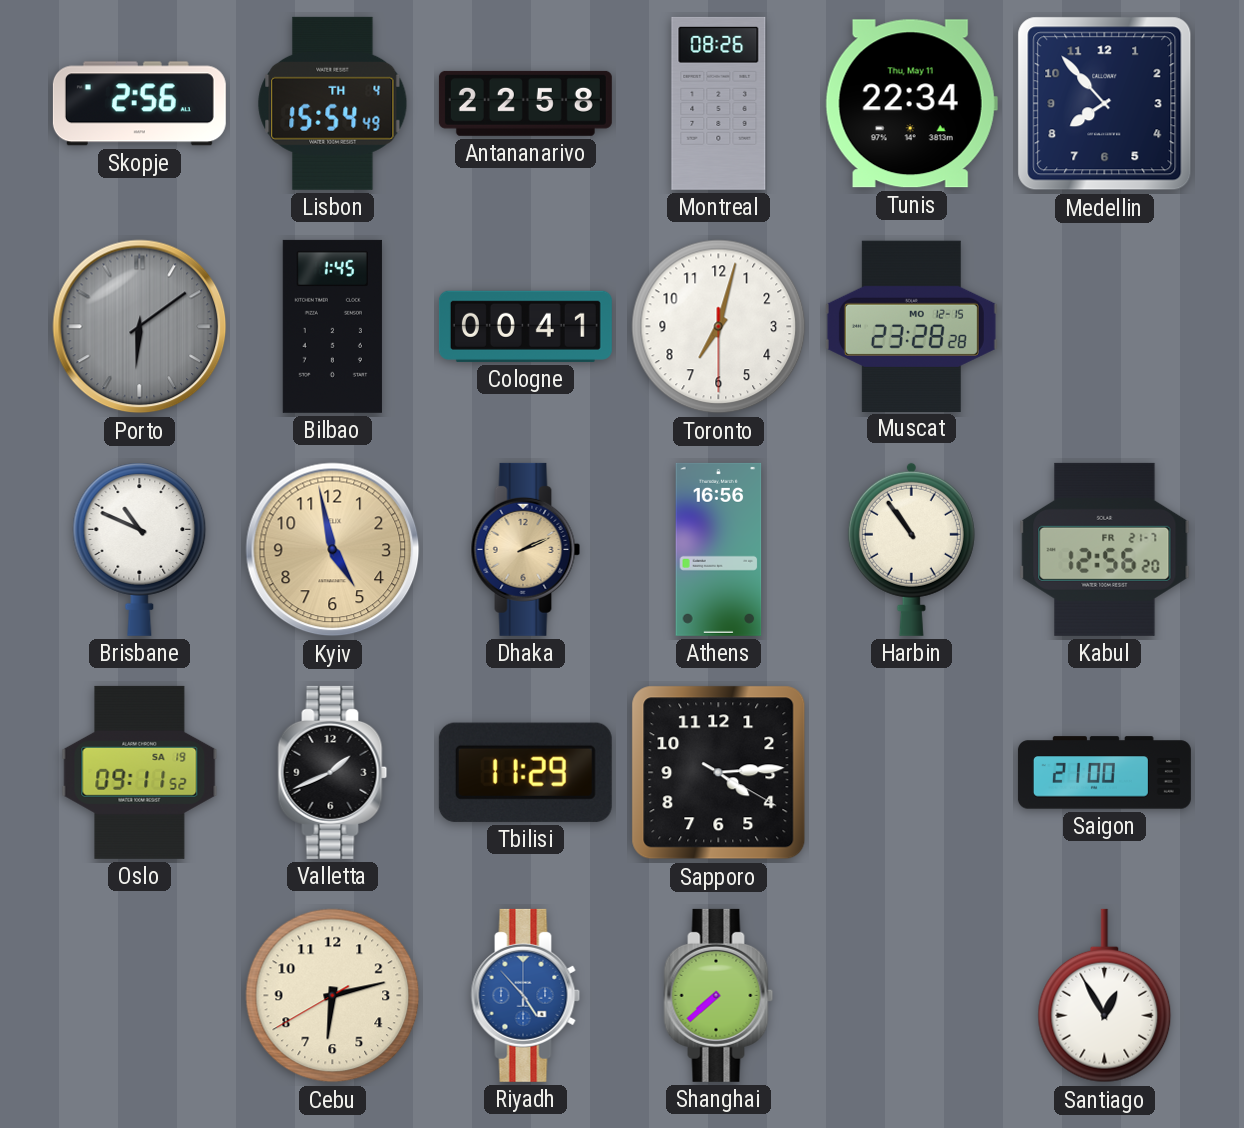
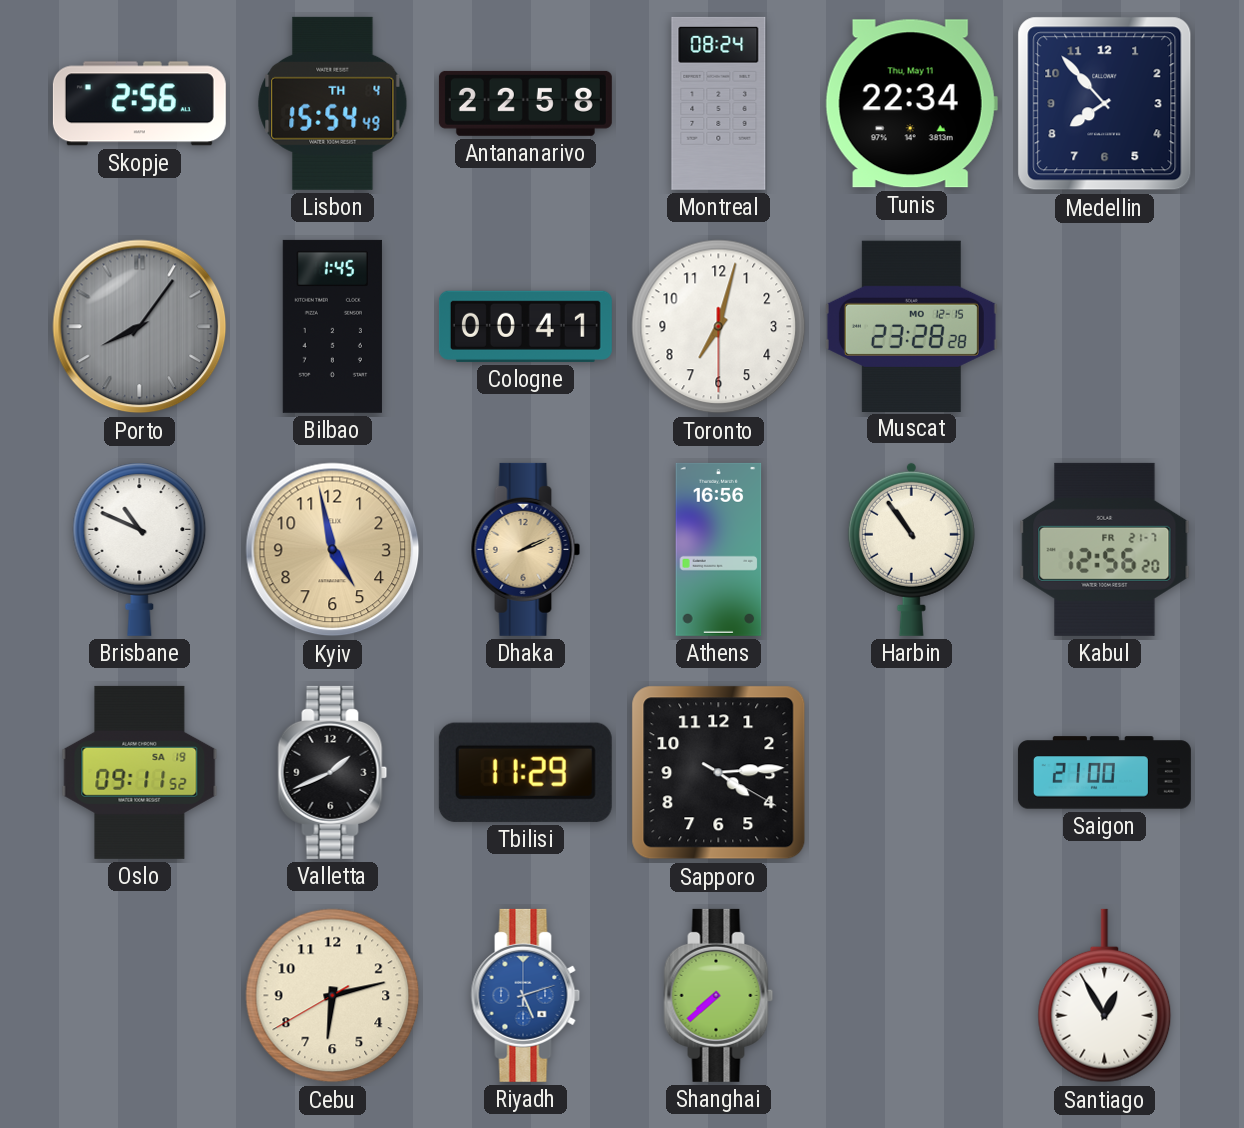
Montreal: 08:26 -> 08:24 (719, 103)
Porto: 6:09 -> 8:06 (140, 327)
Riyadh: 4:53 -> 5:12 (526, 995)
